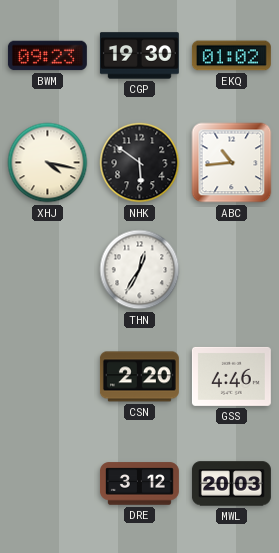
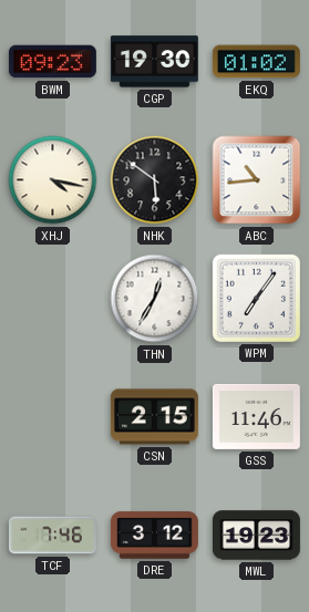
WPM: none -> 7:06 (256, 298)
CSN: 2:20 -> 2:15 (154, 417)
GSS: 4:46 -> 11:46 (256, 416)
TCF: none -> 7:46 (52, 536)
MWL: 20:03 -> 19:23 (256, 536)
